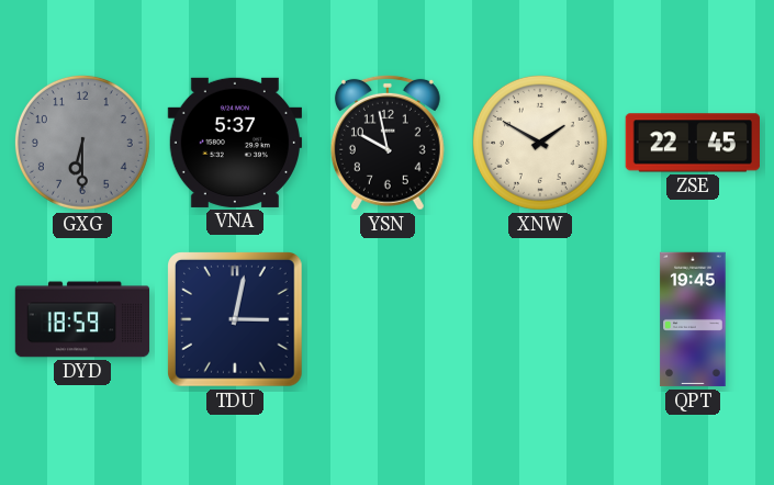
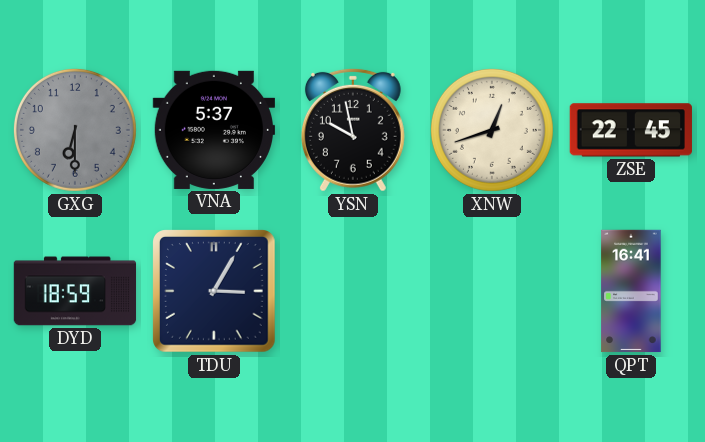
XNW: 1:50 -> 12:42 (492, 130)
TDU: 3:02 -> 3:05 (215, 292)
QPT: 19:45 -> 16:41 (631, 291)
